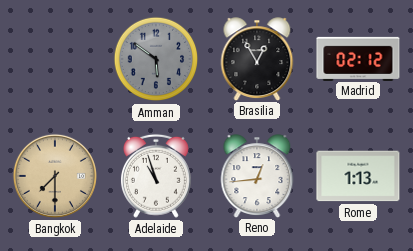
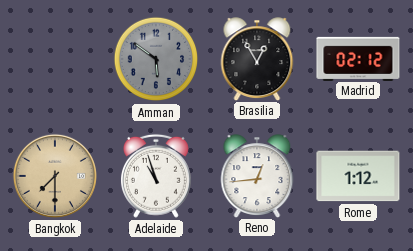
Rome: 1:13 -> 1:12 (358, 176)
